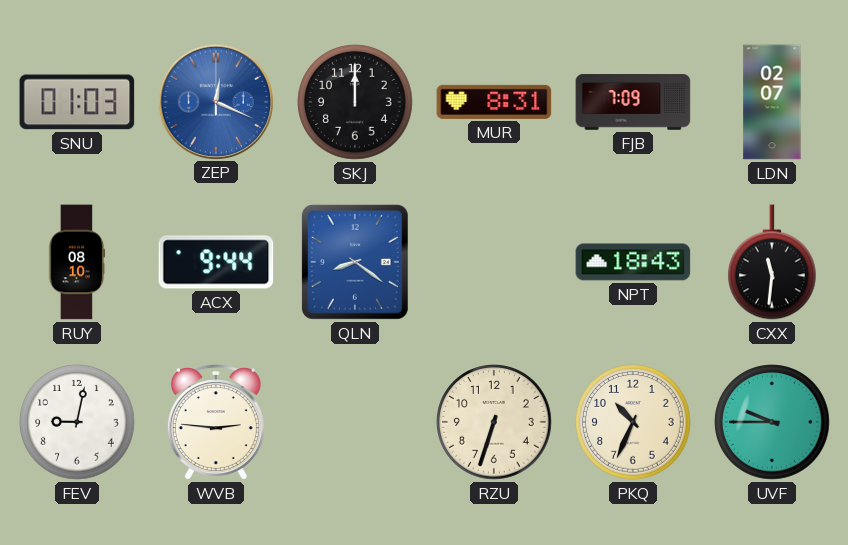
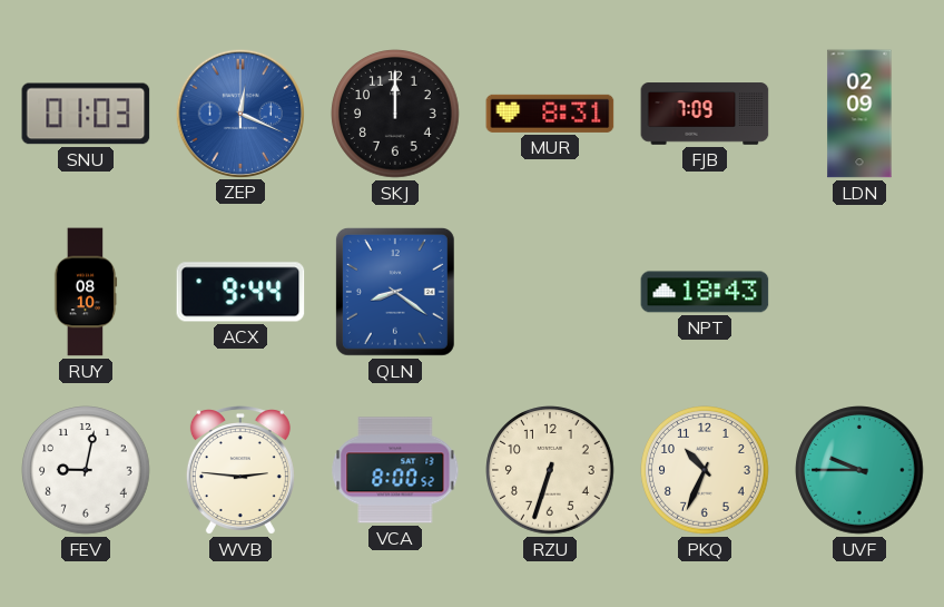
LDN: 02:07 -> 02:09 (859, 114)
CXX: 11:31 -> none (773, 262)
VCA: none -> 8:00 (395, 470)
